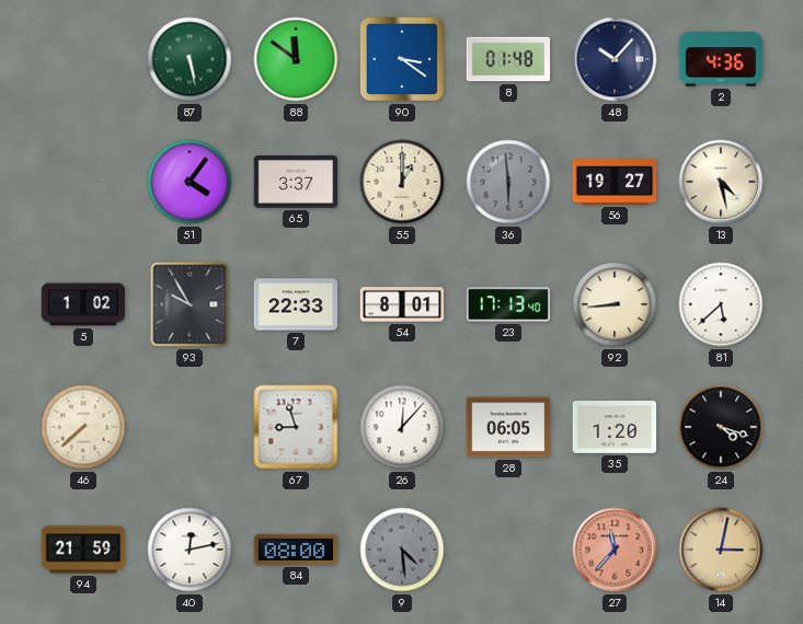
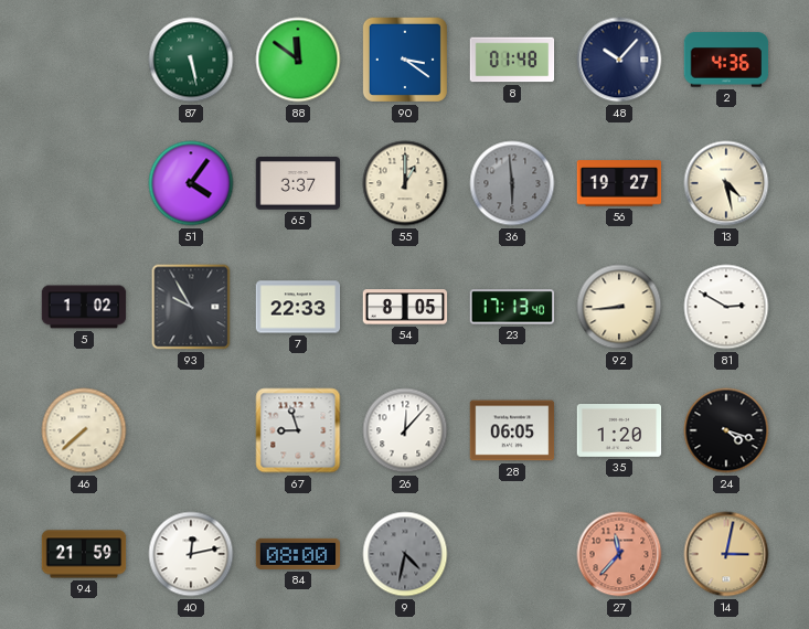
54: 8:01 -> 8:05 (405, 307)
81: 5:38 -> 2:50 (726, 307)
9: 4:29 -> 4:32 (405, 554)
